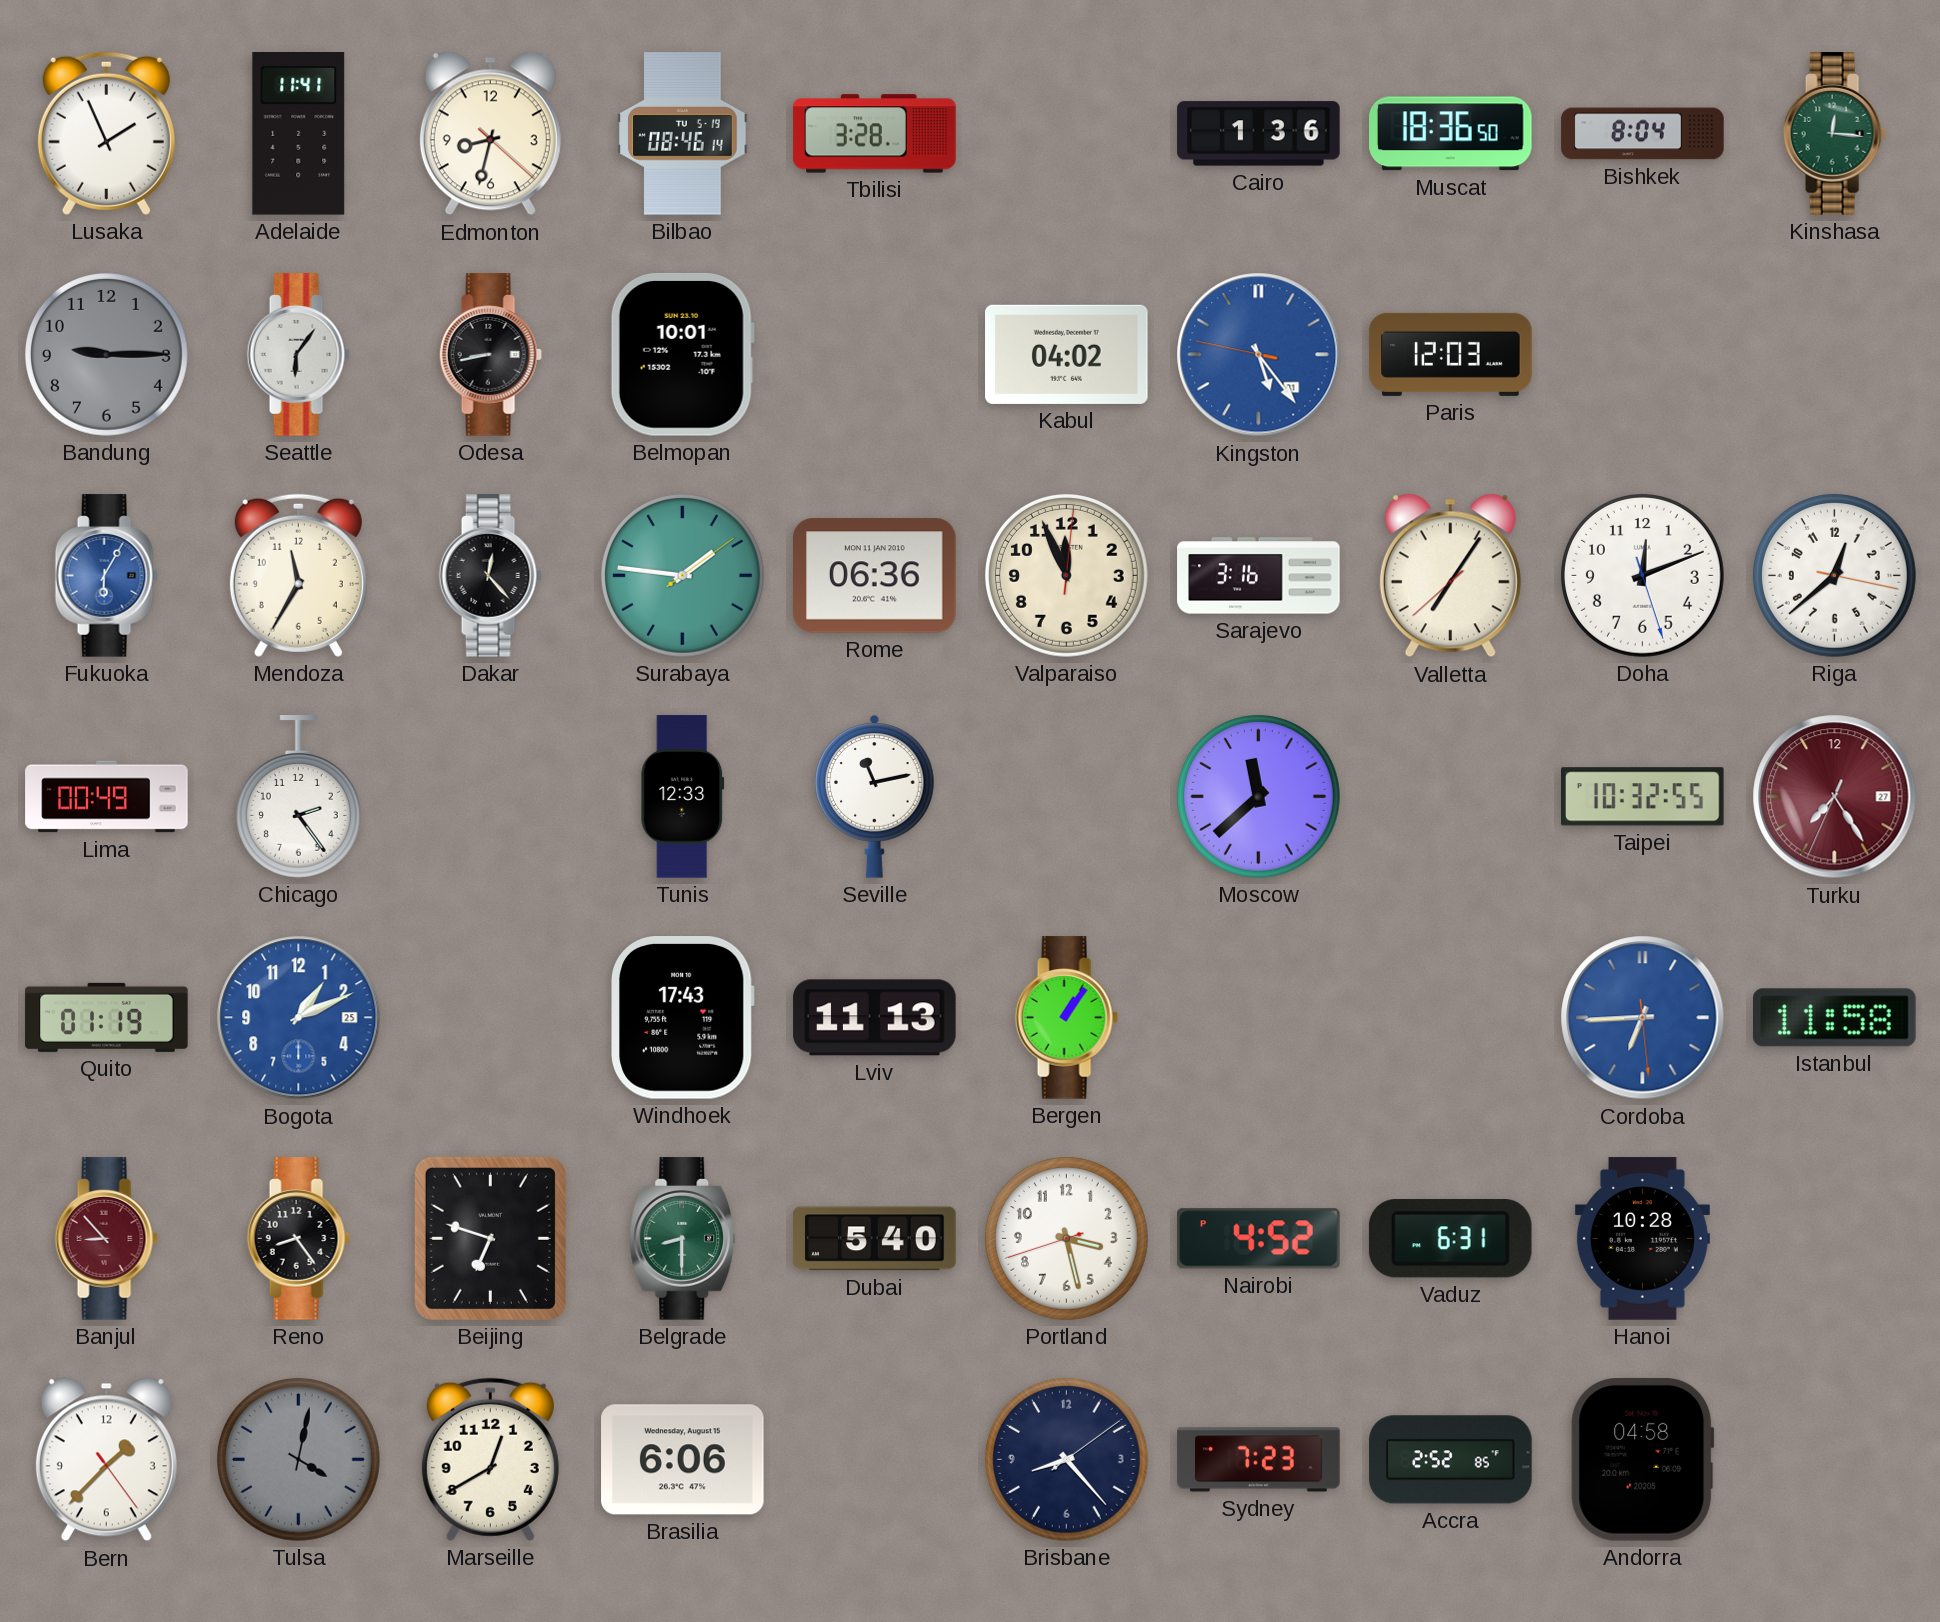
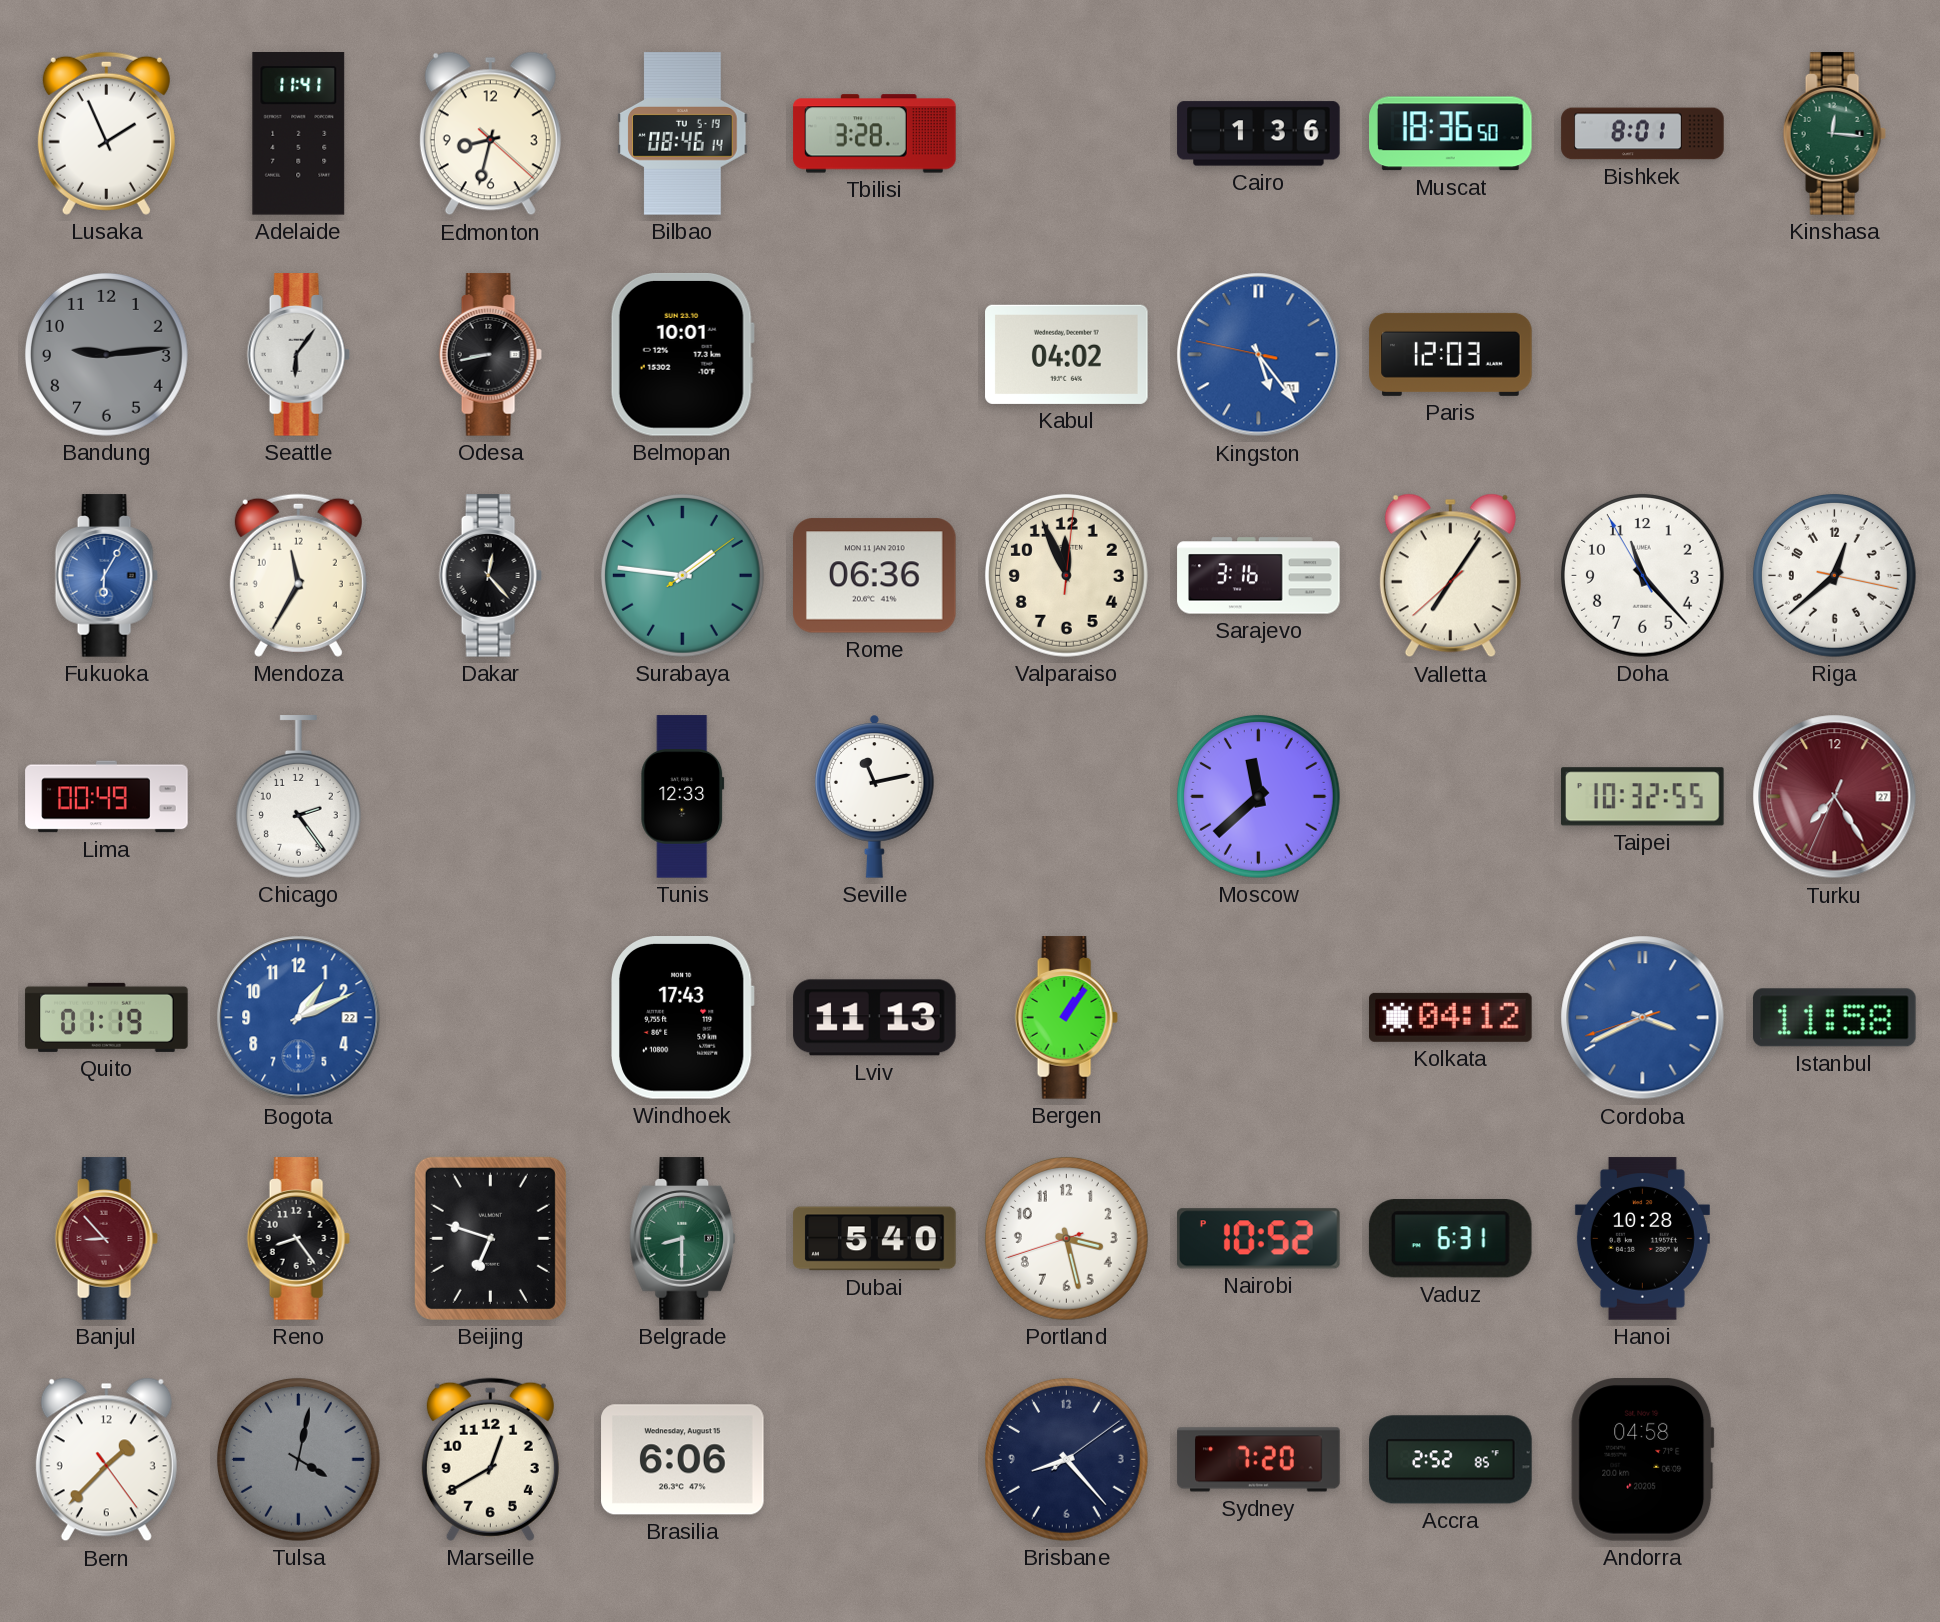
Bishkek: 8:04 -> 8:01 (1643, 134)
Bandung: 9:15 -> 9:14 (106, 354)
Doha: 12:11 -> 11:22 (1642, 575)
Bogota date: 25 -> 22 (299, 1018)
Kolkata: none -> 04:12 (1451, 1017)
Cordoba: 6:44 -> 3:40 (1643, 1018)
Nairobi: 4:52 -> 10:52 (1259, 1239)
Sydney: 7:23 -> 7:20 (1259, 1460)
